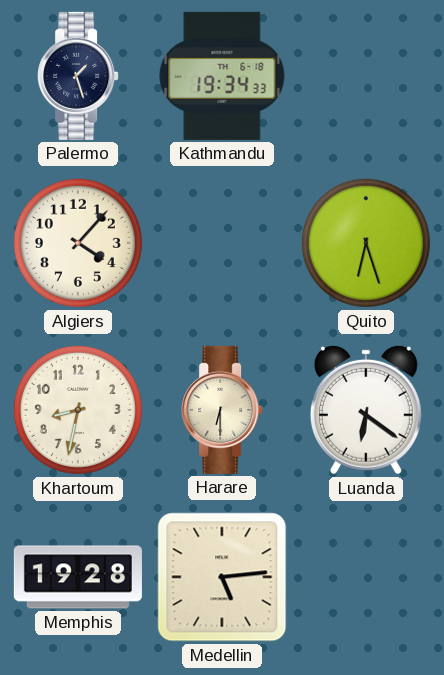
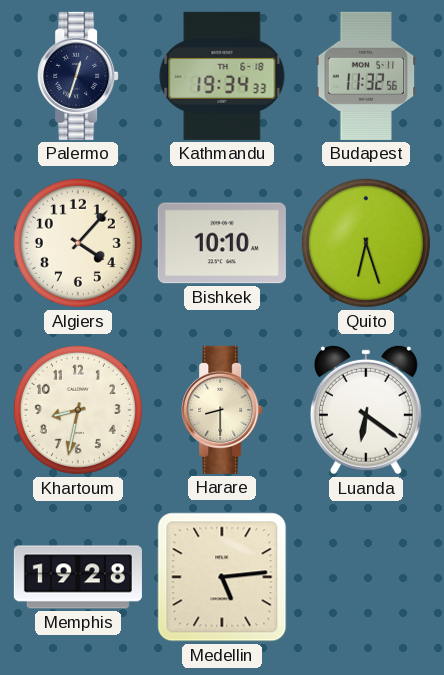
Palermo: 1:27 -> 12:33 (78, 76)
Budapest: none -> 11:32 (366, 76)
Bishkek: none -> 10:10 (222, 243)
Harare: 6:30 -> 8:30 (222, 410)
